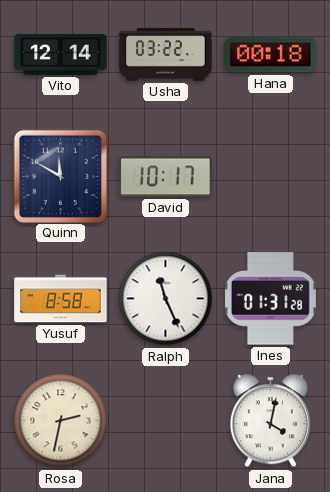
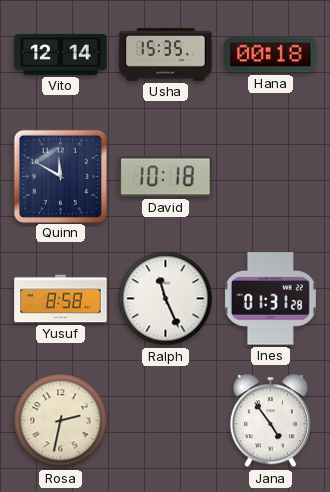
Usha: 03:22 -> 15:35 (166, 55)
David: 10:17 -> 10:18 (166, 177)
Jana: 4:02 -> 4:54 (270, 421)
